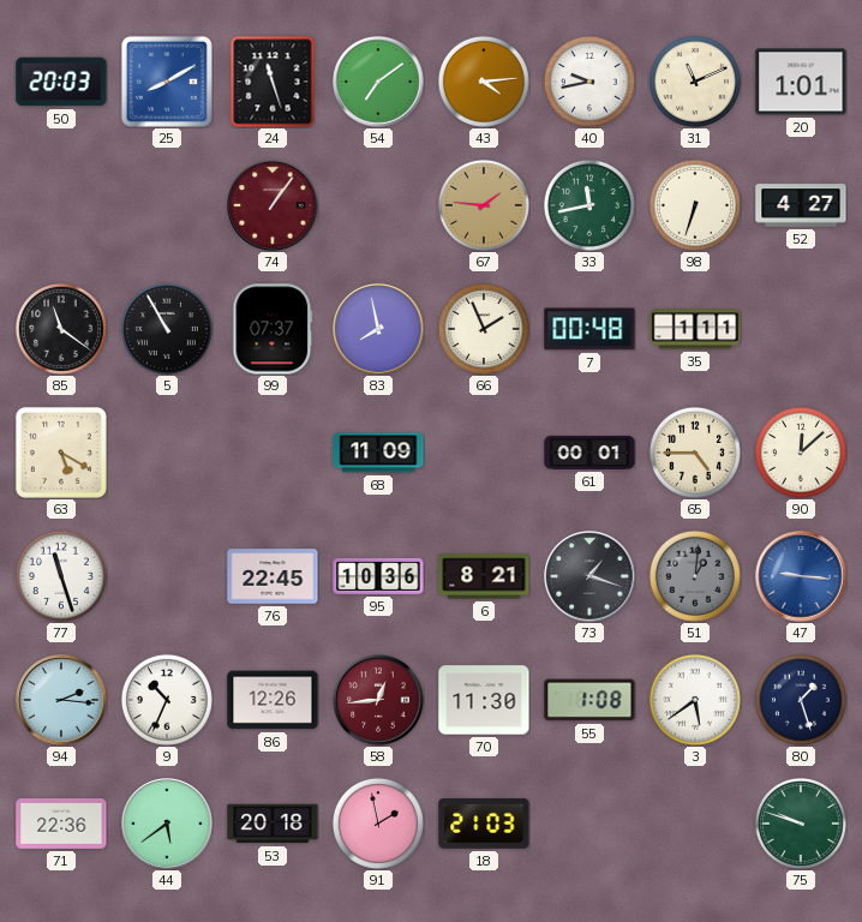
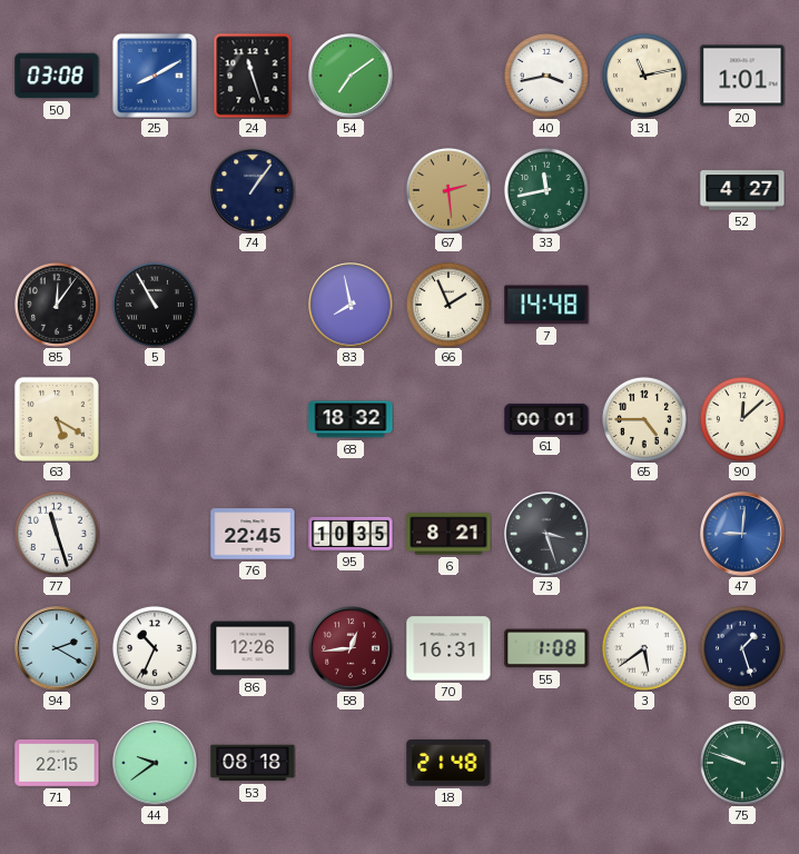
50: 20:03 -> 03:08 (57, 76)
43: 4:14 -> none (484, 82)
40: 9:43 -> 3:43 (546, 76)
31: 11:11 -> 11:13 (644, 76)
74 dial: burgundy -> navy (253, 190)
67: 1:46 -> 2:29 (448, 190)
98: 6:33 -> none (695, 205)
85: 11:21 -> 12:06 (57, 305)
99: 07:37 -> none (273, 329)
7: 00:48 -> 14:48 (546, 305)
35: 1:11 -> none (695, 329)
68: 11:09 -> 18:32 (351, 419)
95: 10:36 -> 10:35 (351, 534)
73: 1:18 -> 3:27 (546, 534)
51: 1:01 -> none (695, 576)
47: 9:16 -> 9:01 (742, 534)
94: 2:16 -> 2:20 (57, 648)
70: 11:30 -> 16:31 (448, 648)
71: 22:36 -> 22:15 (57, 764)
44: 5:39 -> 9:39 (155, 763)
53: 20:18 -> 08:18 (253, 763)
91: 1:58 -> none (378, 824)
18: 21:03 -> 21:48 (448, 763)
